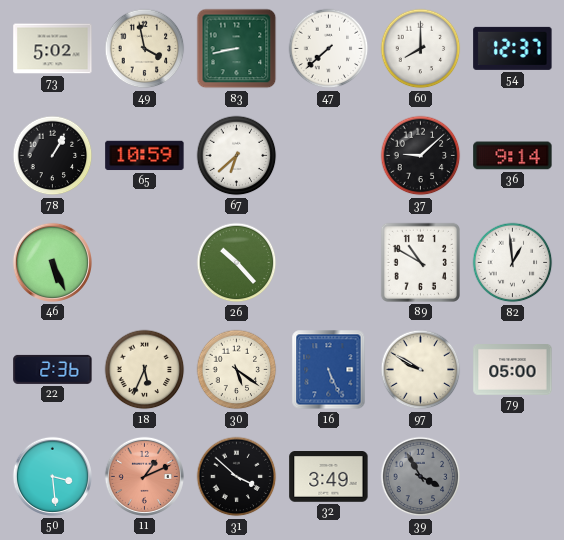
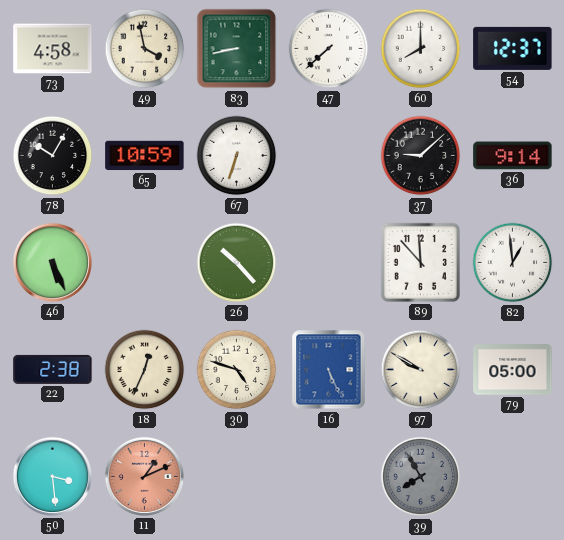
73: 5:02 -> 4:58 (53, 49)
78: 1:05 -> 10:05 (53, 156)
67: 6:38 -> 6:33 (237, 156)
89: 10:50 -> 11:53 (420, 262)
22: 2:36 -> 2:38 (53, 369)
18: 5:34 -> 12:34 (145, 370)
30: 5:21 -> 4:48 (237, 370)
31: 3:52 -> none (237, 477)
32: 3:49 -> none (329, 477)
39: 3:55 -> 7:55 (421, 477)
